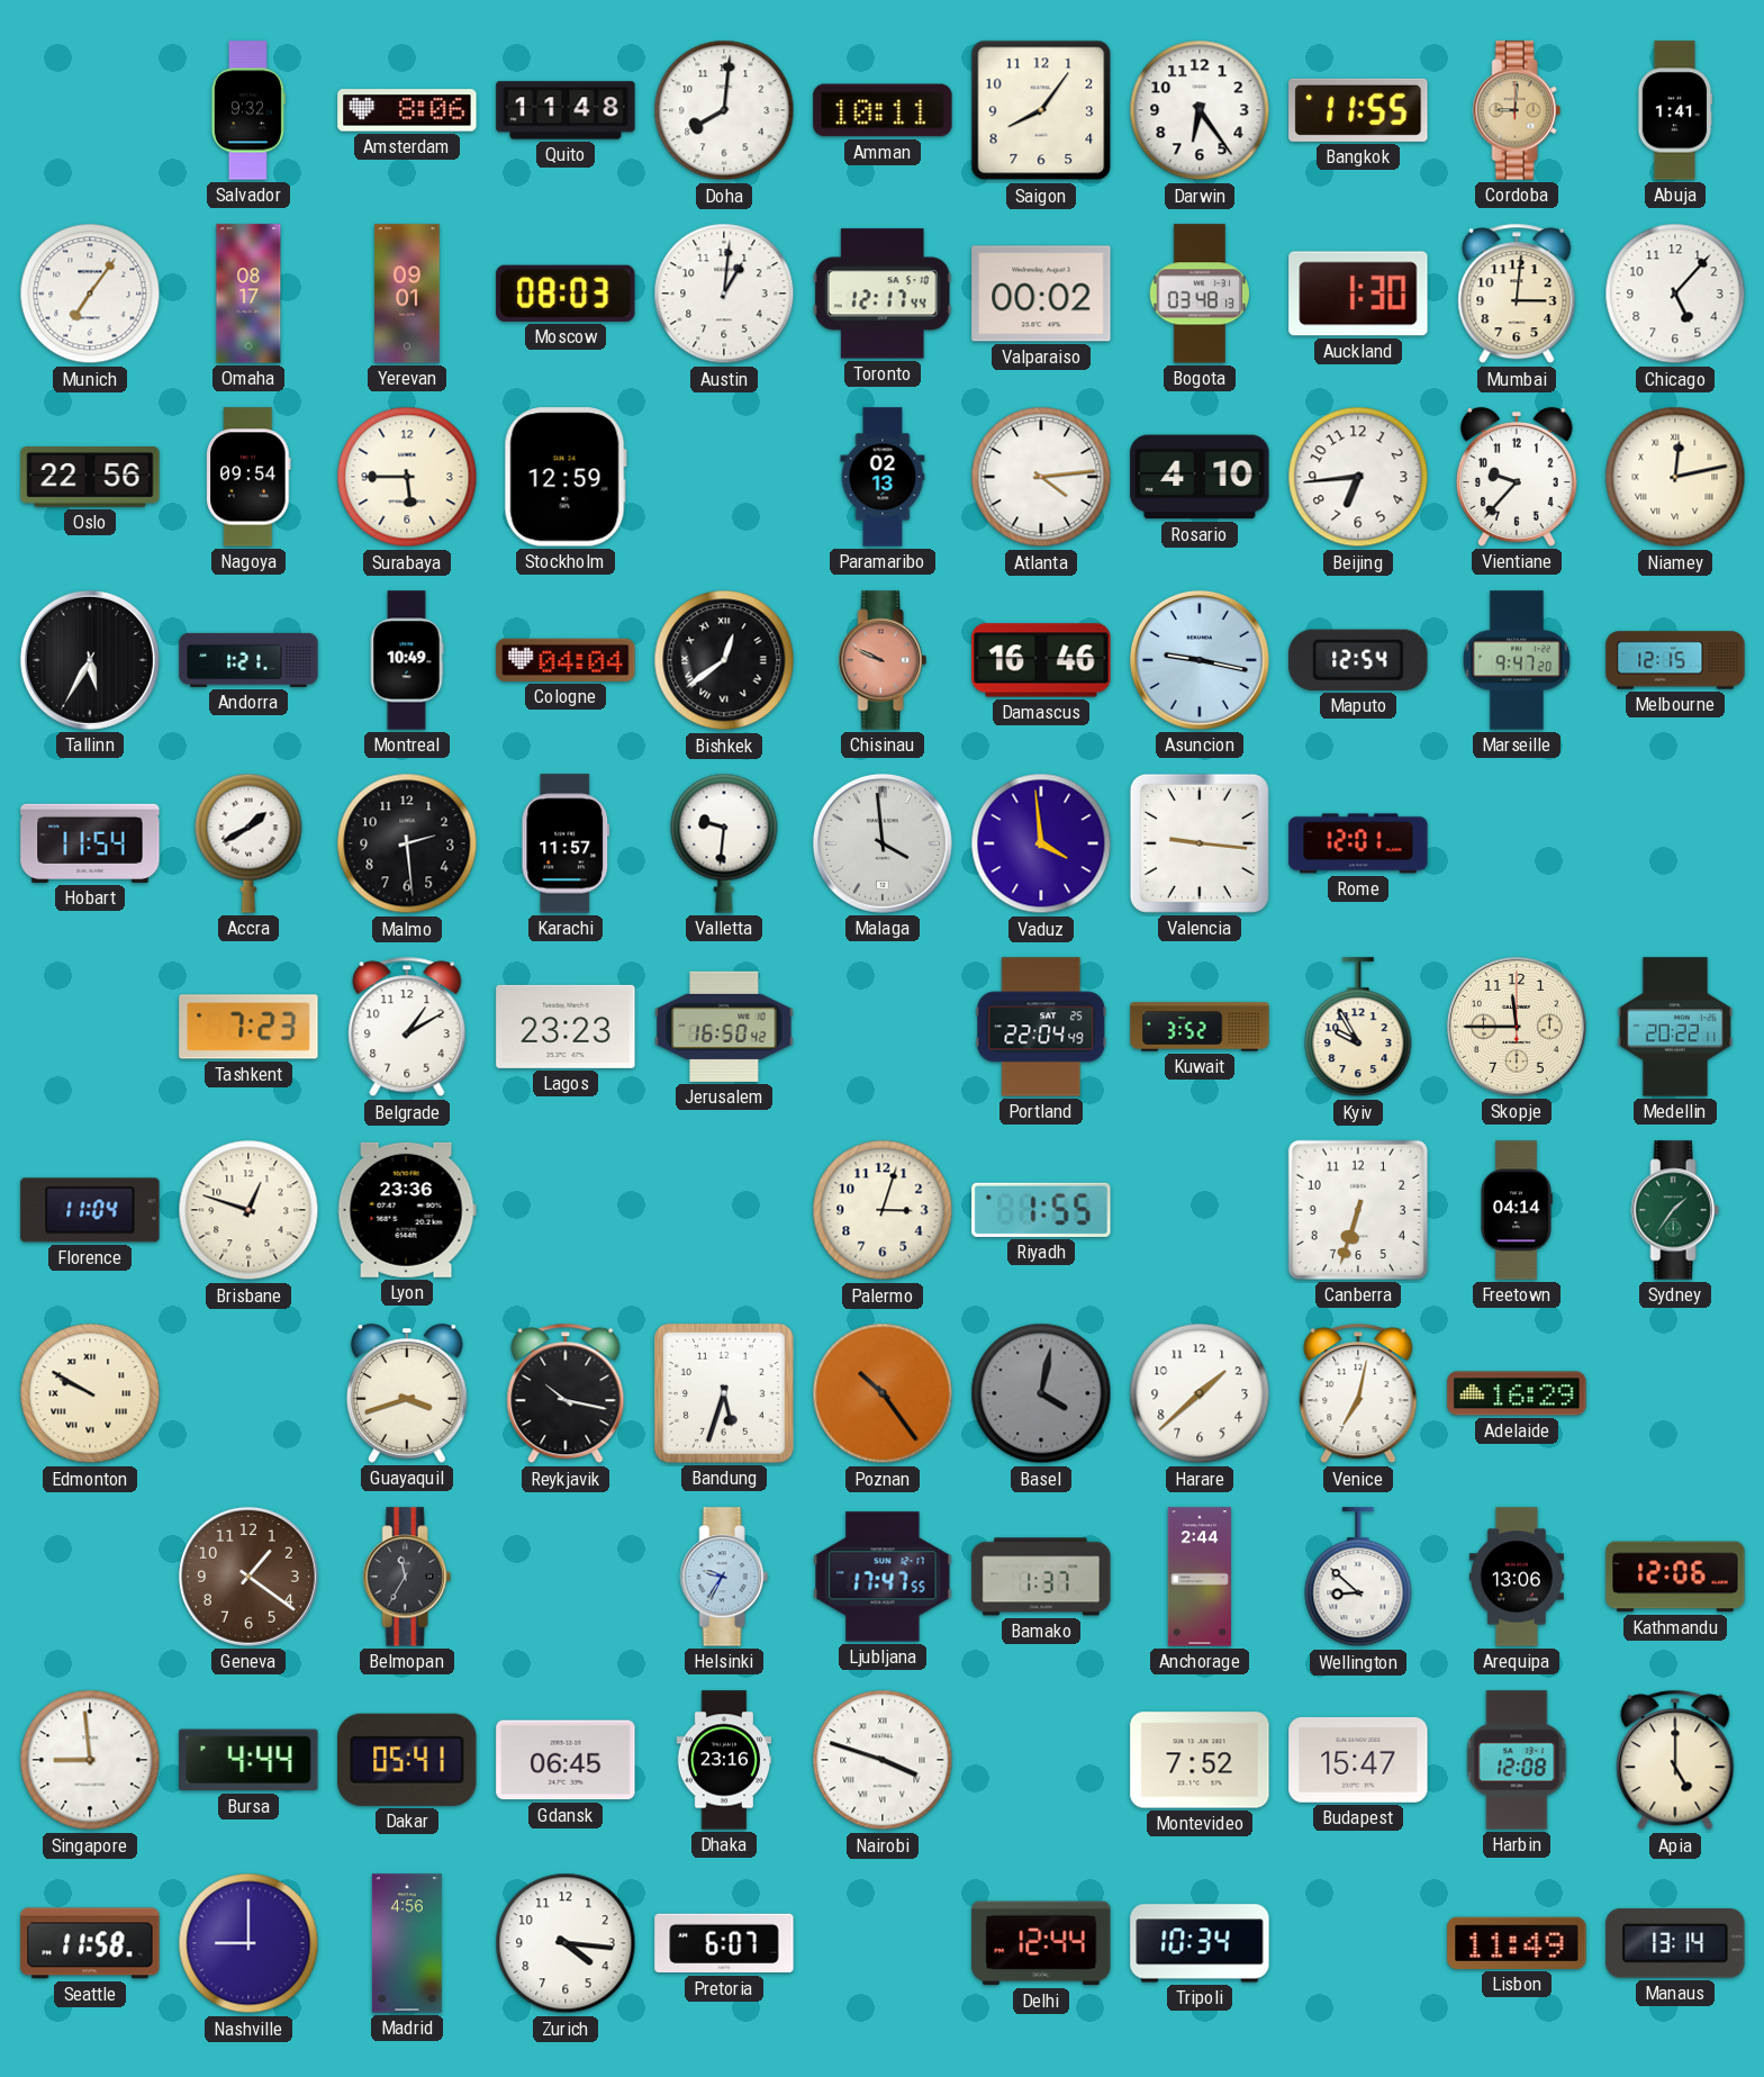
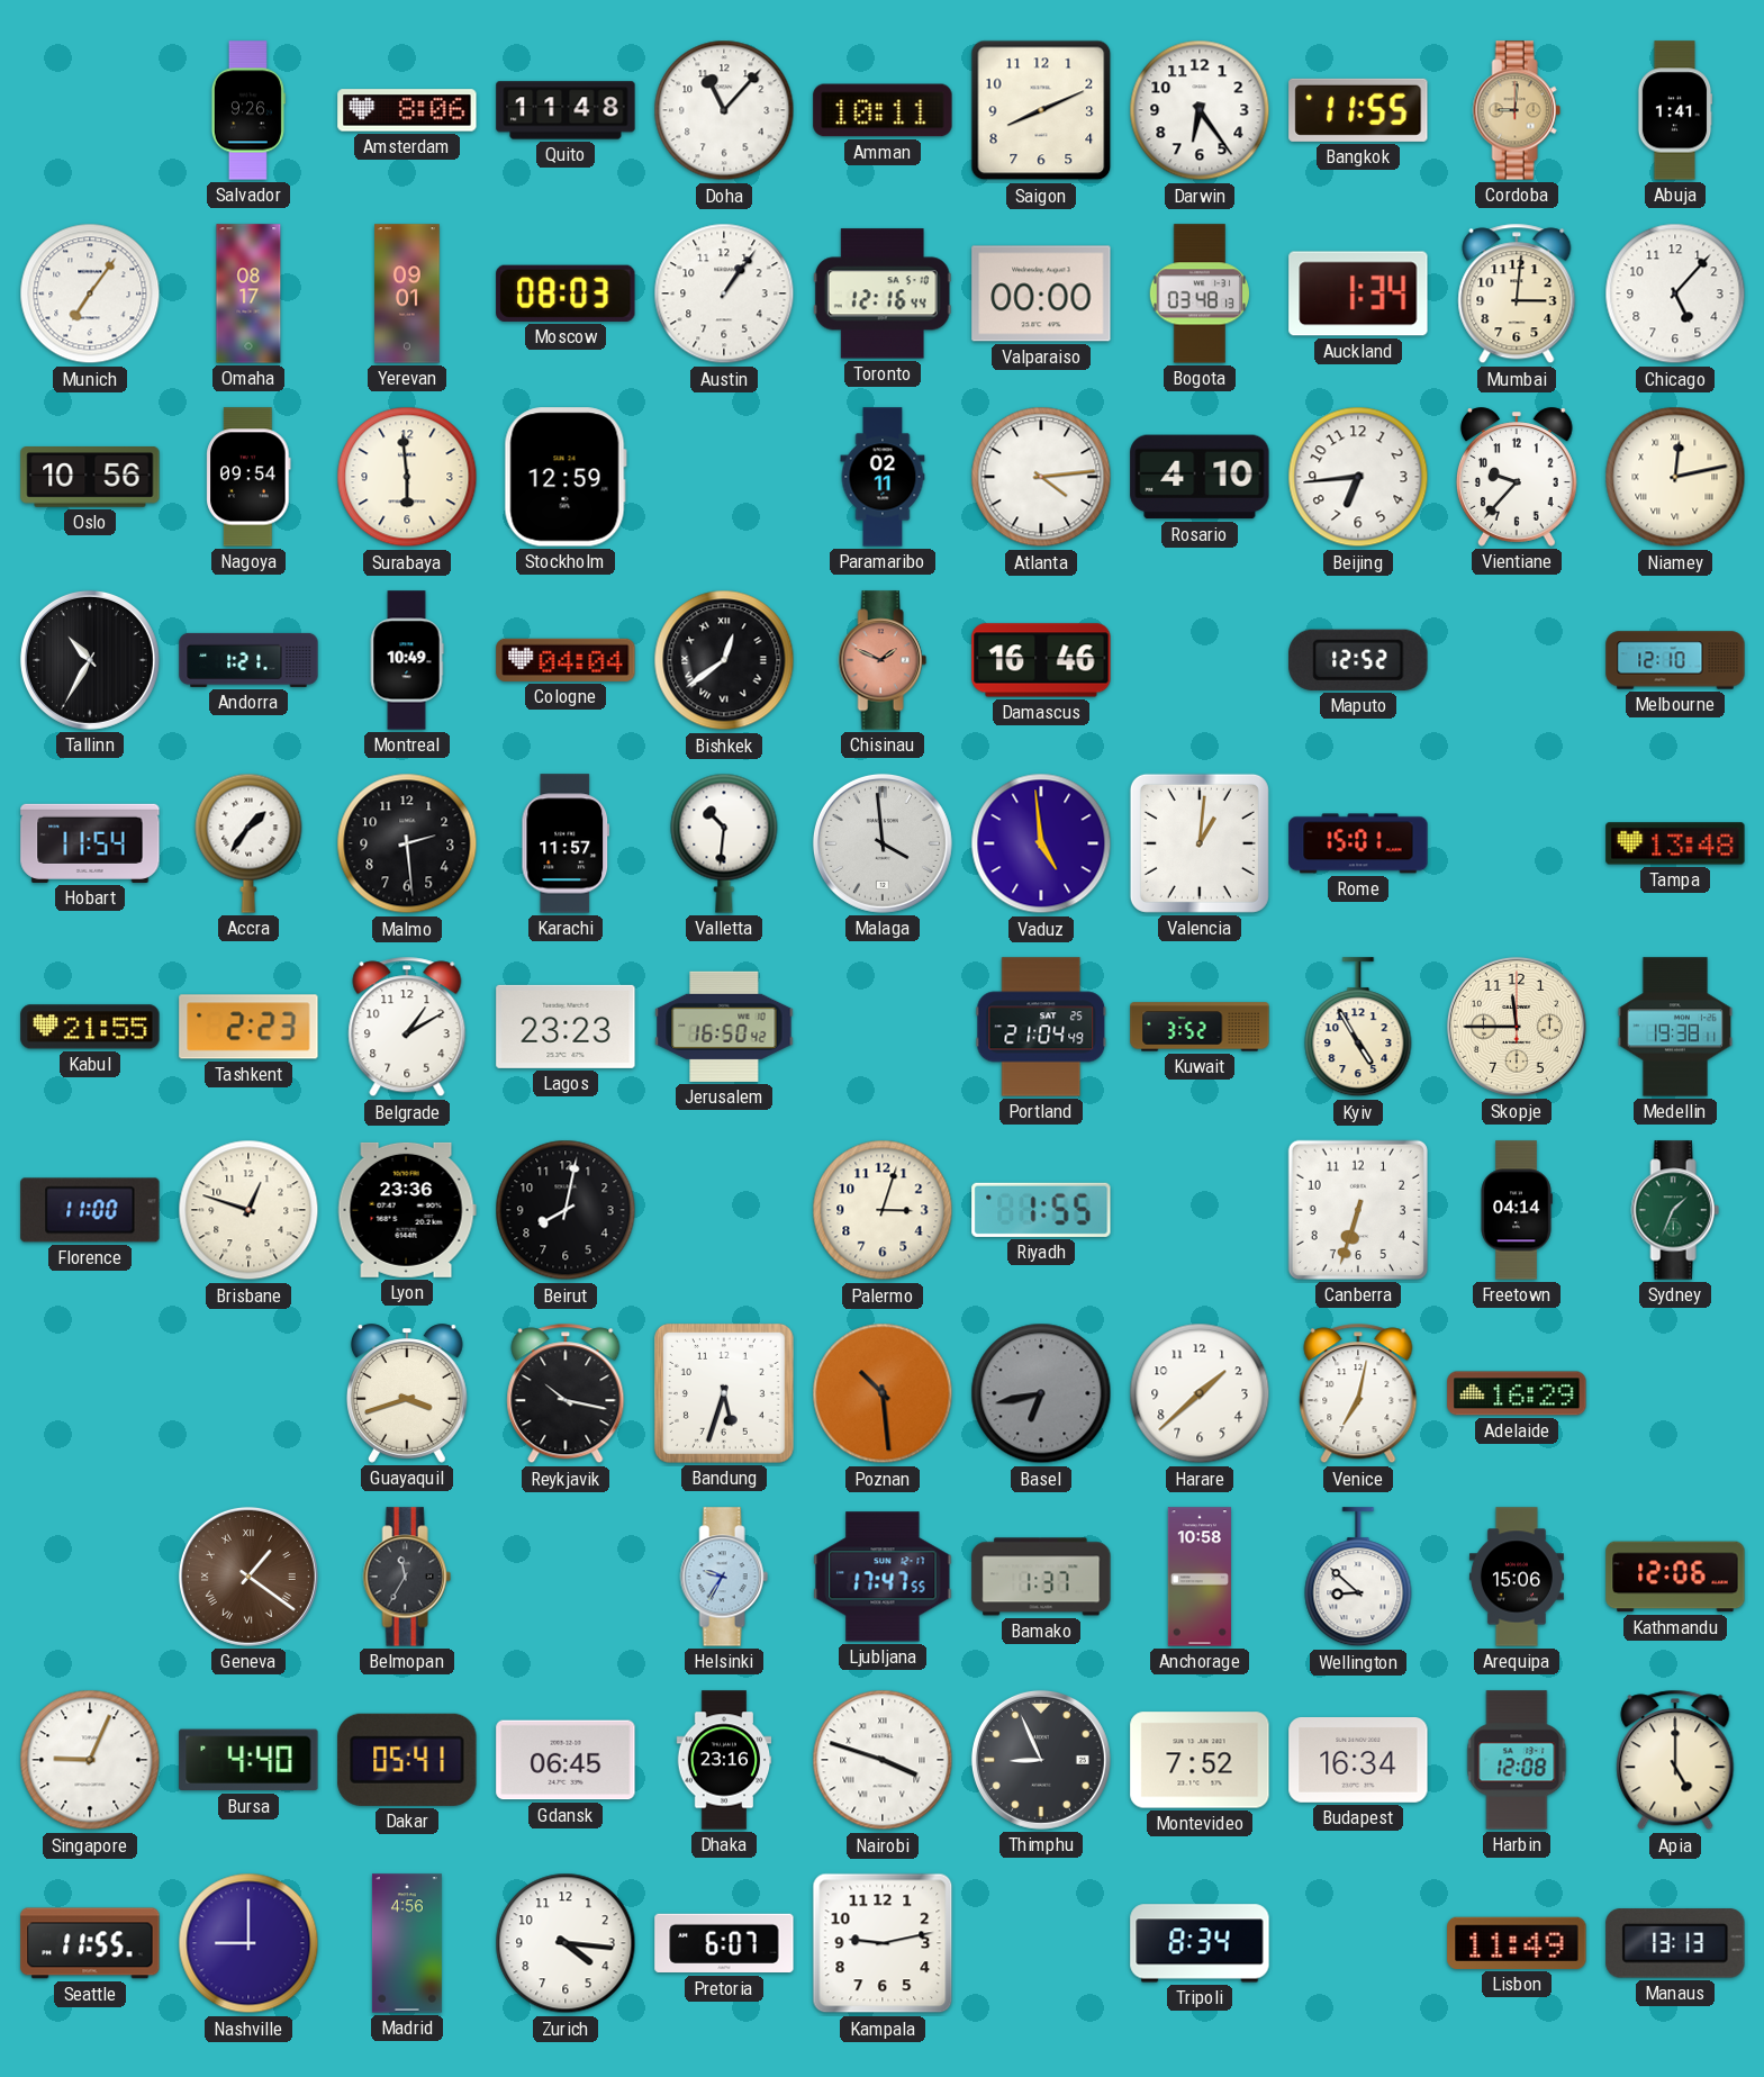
Salvador: 9:32 -> 9:26 (248, 110)
Doha: 8:01 -> 11:07 (724, 110)
Saigon: 8:06 -> 8:11 (1041, 110)
Austin: 1:01 -> 1:06 (724, 294)
Toronto: 12:17 -> 12:16 (883, 294)
Valparaiso: 00:02 -> 00:00 (1041, 294)
Auckland: 1:30 -> 1:34 (1358, 294)
Oslo: 22:56 -> 10:56 (90, 478)
Surabaya: 5:45 -> 5:59 (407, 477)
Paramaribo: 02:13 -> 02:11 (883, 477)
Tallinn: 5:35 -> 10:35 (90, 660)
Chisinau: 9:49 -> 1:49 (883, 660)
Asuncion: 9:17 -> none (1200, 660)
Maputo: 12:54 -> 12:52 (1358, 660)
Marseille: 9:47 -> none (1517, 660)
Melbourne: 12:15 -> 12:10 (1675, 660)
Accra: 1:40 -> 1:36 (248, 843)
Valletta: 9:31 -> 10:31 (724, 843)
Vaduz: 3:59 -> 4:59 (1041, 843)
Valencia: 9:16 -> 1:01 (1200, 843)
Rome: 12:01 -> 15:01 (1358, 843)
Tampa: none -> 13:48 (1675, 843)
Kabul: none -> 21:55 (90, 1027)
Tashkent: 7:23 -> 2:23 (248, 1027)
Portland: 22:04 -> 21:04 (1041, 1027)
Kyiv: 9:55 -> 4:55 (1358, 1028)
Medellin: 20:22 -> 19:38 (1675, 1027)
Florence: 11:04 -> 11:00 (90, 1210)
Beirut: none -> 8:02 (566, 1210)
Sydney: 1:36 -> 1:34 (1675, 1210)
Edmonton: 9:50 -> none (90, 1393)
Poznan: 10:24 -> 10:29 (883, 1393)
Basel: 4:02 -> 6:43 (1041, 1393)
Geneva numerals: Arabic -> Roman (248, 1577)
Anchorage: 2:44 -> 10:58 (1198, 1577)
Arequipa: 13:06 -> 15:06 (1517, 1577)
Singapore: 8:59 -> 9:04 (90, 1760)
Bursa: 4:44 -> 4:40 (248, 1760)
Thimphu: none -> 8:56 (1041, 1760)
Budapest: 15:47 -> 16:34 (1358, 1761)
Seattle: 11:58 -> 11:55 (90, 1943)
Kampala: none -> 9:13 (883, 1943)
Delhi: 12:44 -> none (1041, 1943)
Tripoli: 10:34 -> 8:34 (1200, 1943)
Manaus: 13:14 -> 13:13 (1675, 1943)
